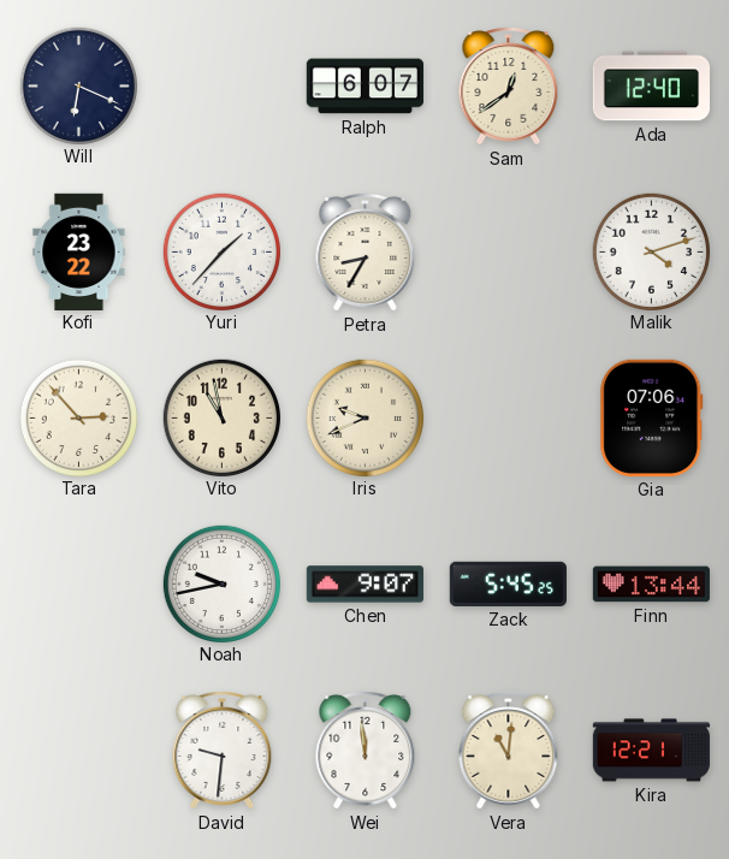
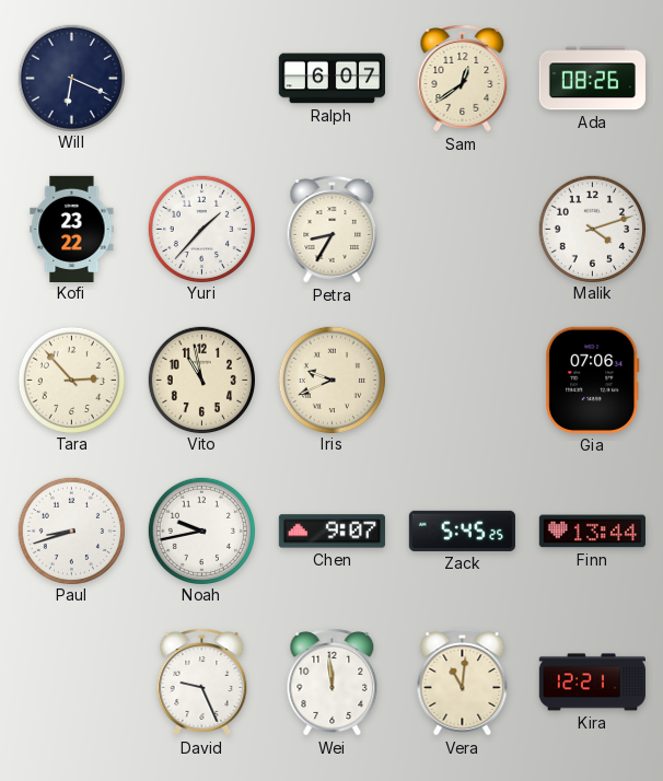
Ada: 12:40 -> 08:26 (592, 79)
Paul: none -> 8:42 (71, 531)
David: 9:31 -> 9:26 (202, 683)
